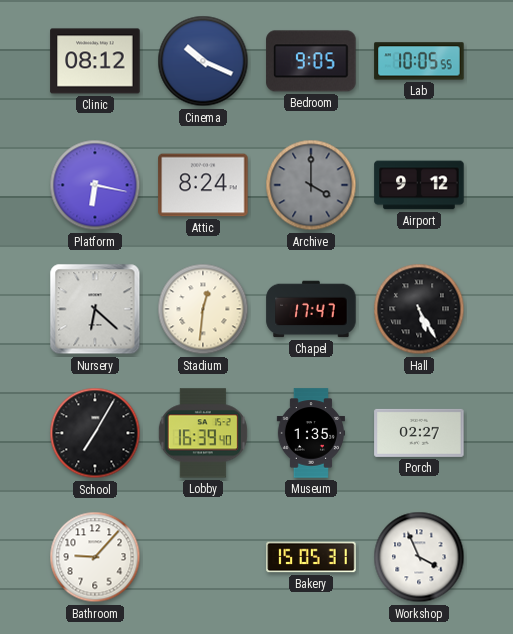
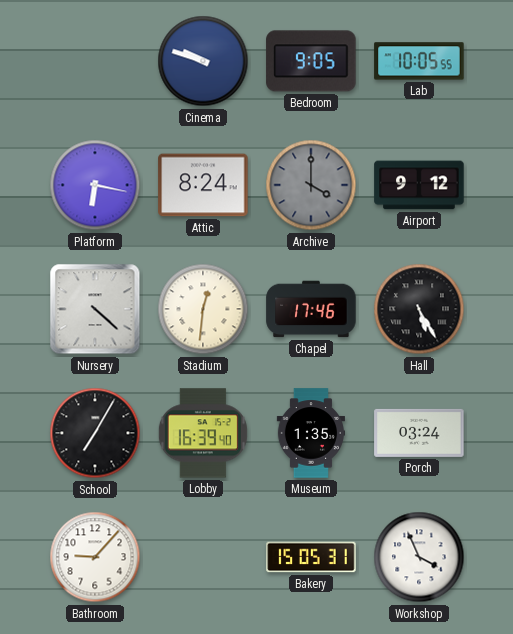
Clinic: 08:12 -> none (95, 61)
Cinema: 10:19 -> 9:48 (203, 61)
Nursery: 6:22 -> 4:22 (95, 309)
Chapel: 17:47 -> 17:46 (311, 309)
Porch: 02:27 -> 03:24 (419, 433)
